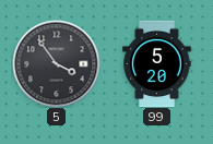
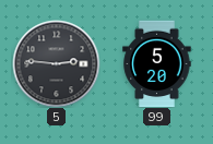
5: 3:54 -> 2:46 (56, 63)
